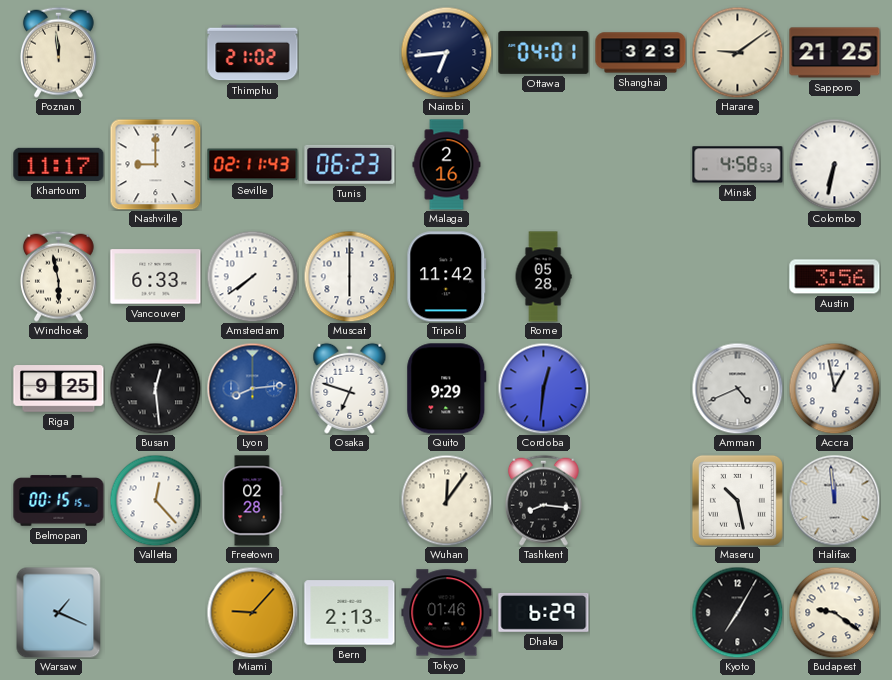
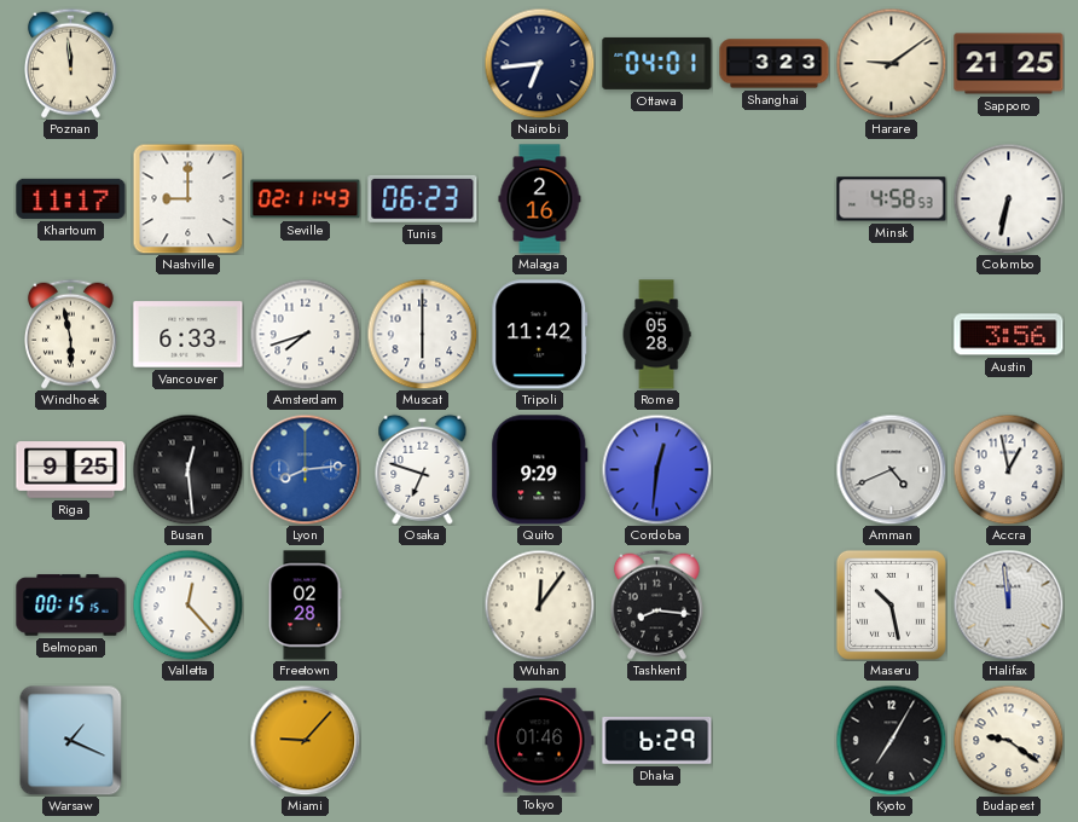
Thimphu: 21:02 -> none (253, 53)
Amsterdam: 7:39 -> 7:42 (305, 334)
Bern: 2:13 -> none (350, 613)
